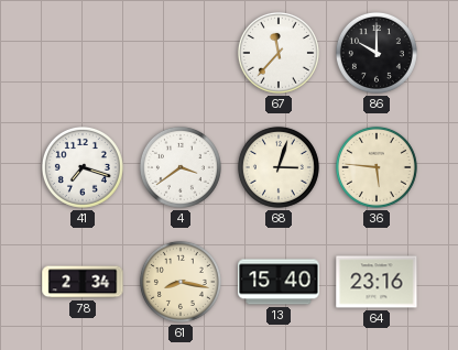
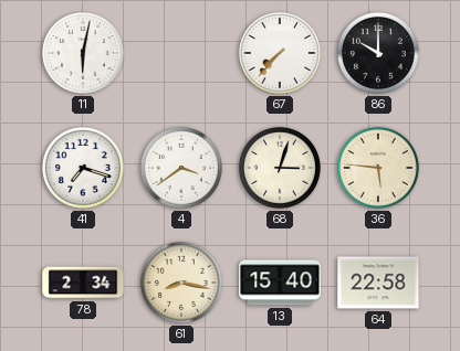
11: none -> 6:02 (83, 53)
67: 11:37 -> 7:37 (280, 53)
64: 23:16 -> 22:58 (378, 283)
